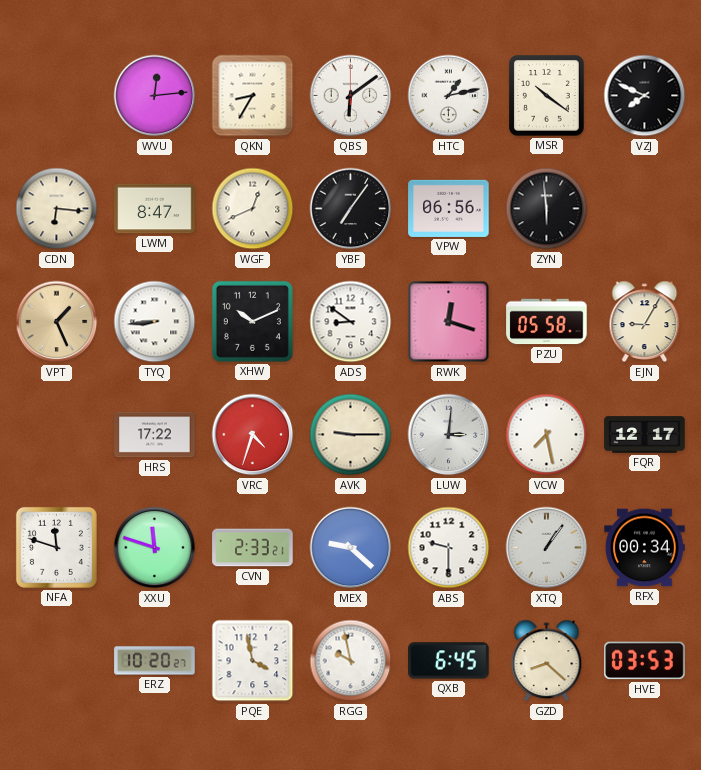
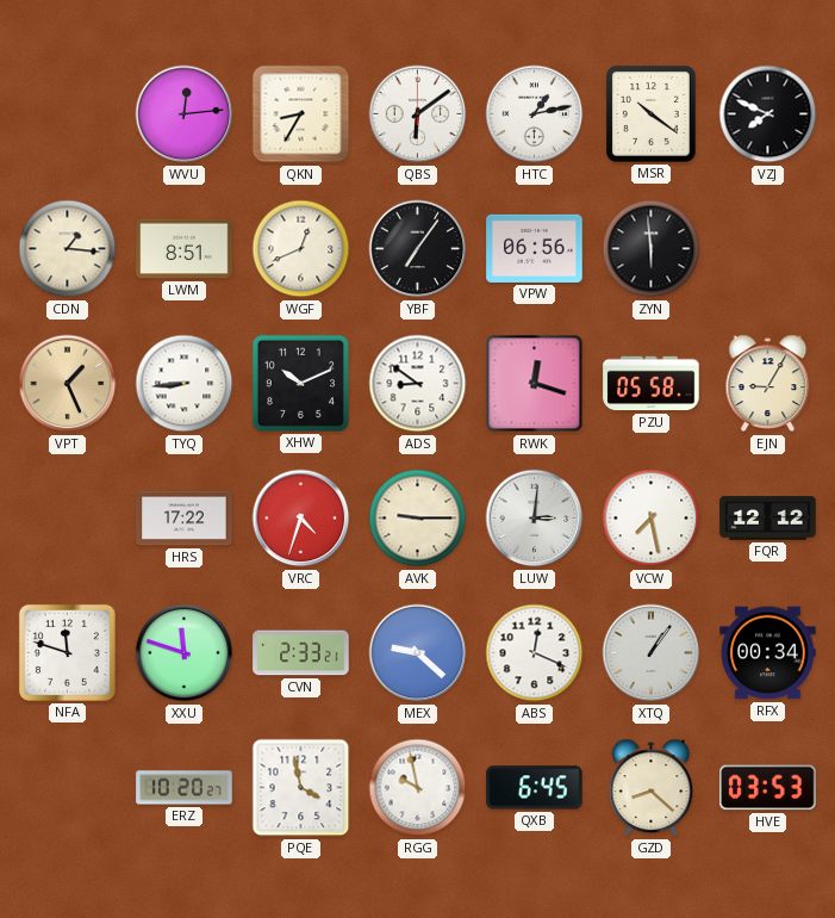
CDN: 6:16 -> 1:16 (68, 249)
LWM: 8:47 -> 8:51 (185, 249)
FQR: 12:17 -> 12:12 (768, 519)
ABS: 9:30 -> 12:19 (535, 653)
